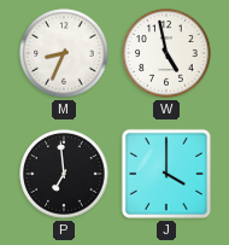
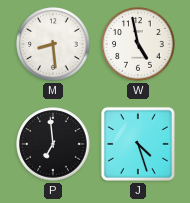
M: 8:34 -> 8:29 (53, 44)
J: 4:00 -> 4:27 (138, 144)
